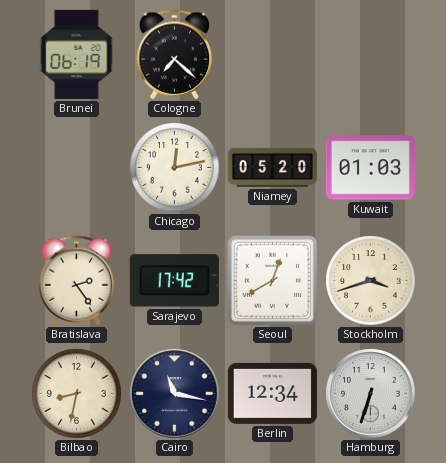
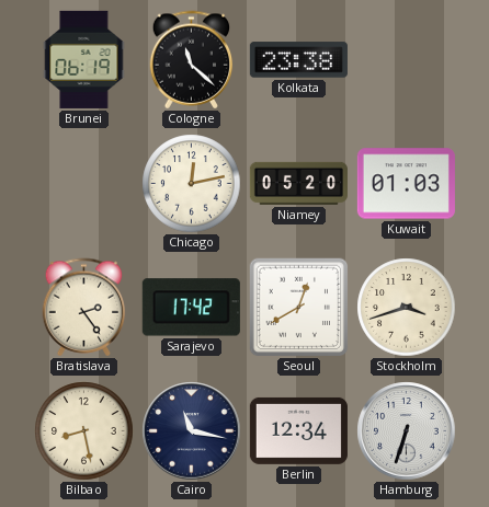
Cologne: 7:22 -> 11:22 (192, 60)
Kolkata: none -> 23:38 (298, 60)
Bilbao: 8:32 -> 8:28 (84, 431)
